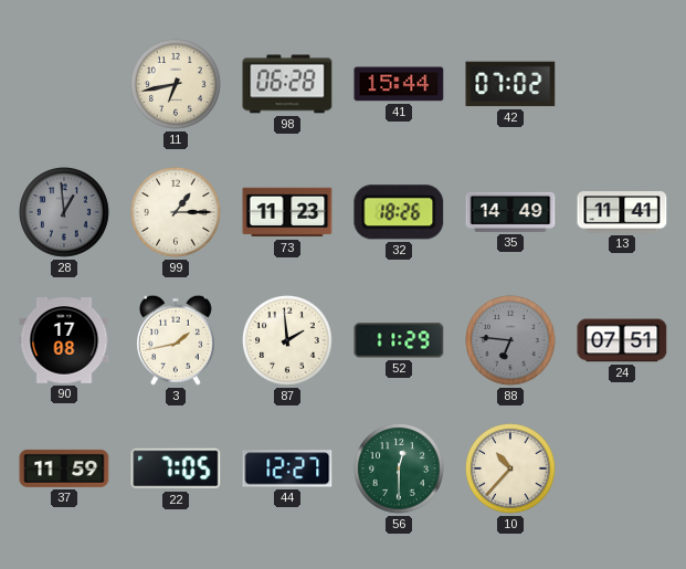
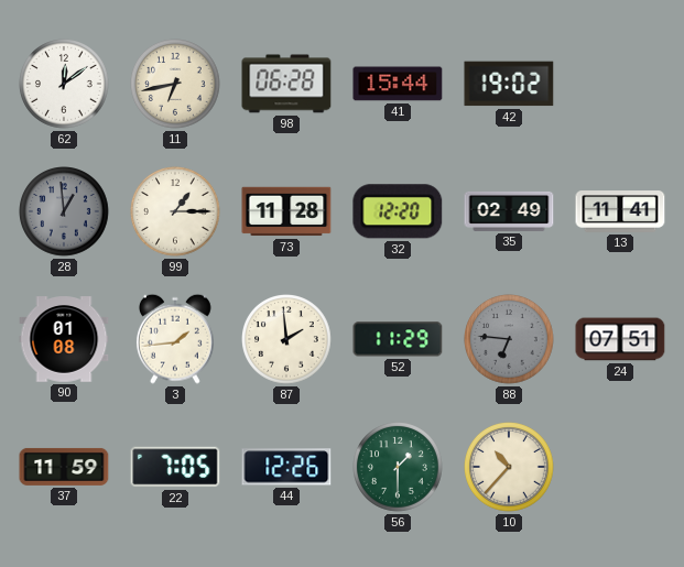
62: none -> 12:09 (65, 85)
42: 07:02 -> 19:02 (509, 84)
73: 11:23 -> 11:28 (286, 211)
32: 18:26 -> 12:20 (398, 211)
35: 14:49 -> 02:49 (509, 211)
90: 17:08 -> 01:08 (64, 339)
3: 1:43 -> 1:44 (175, 339)
44: 12:27 -> 12:26 (286, 467)
56: 12:30 -> 1:30 (399, 468)
